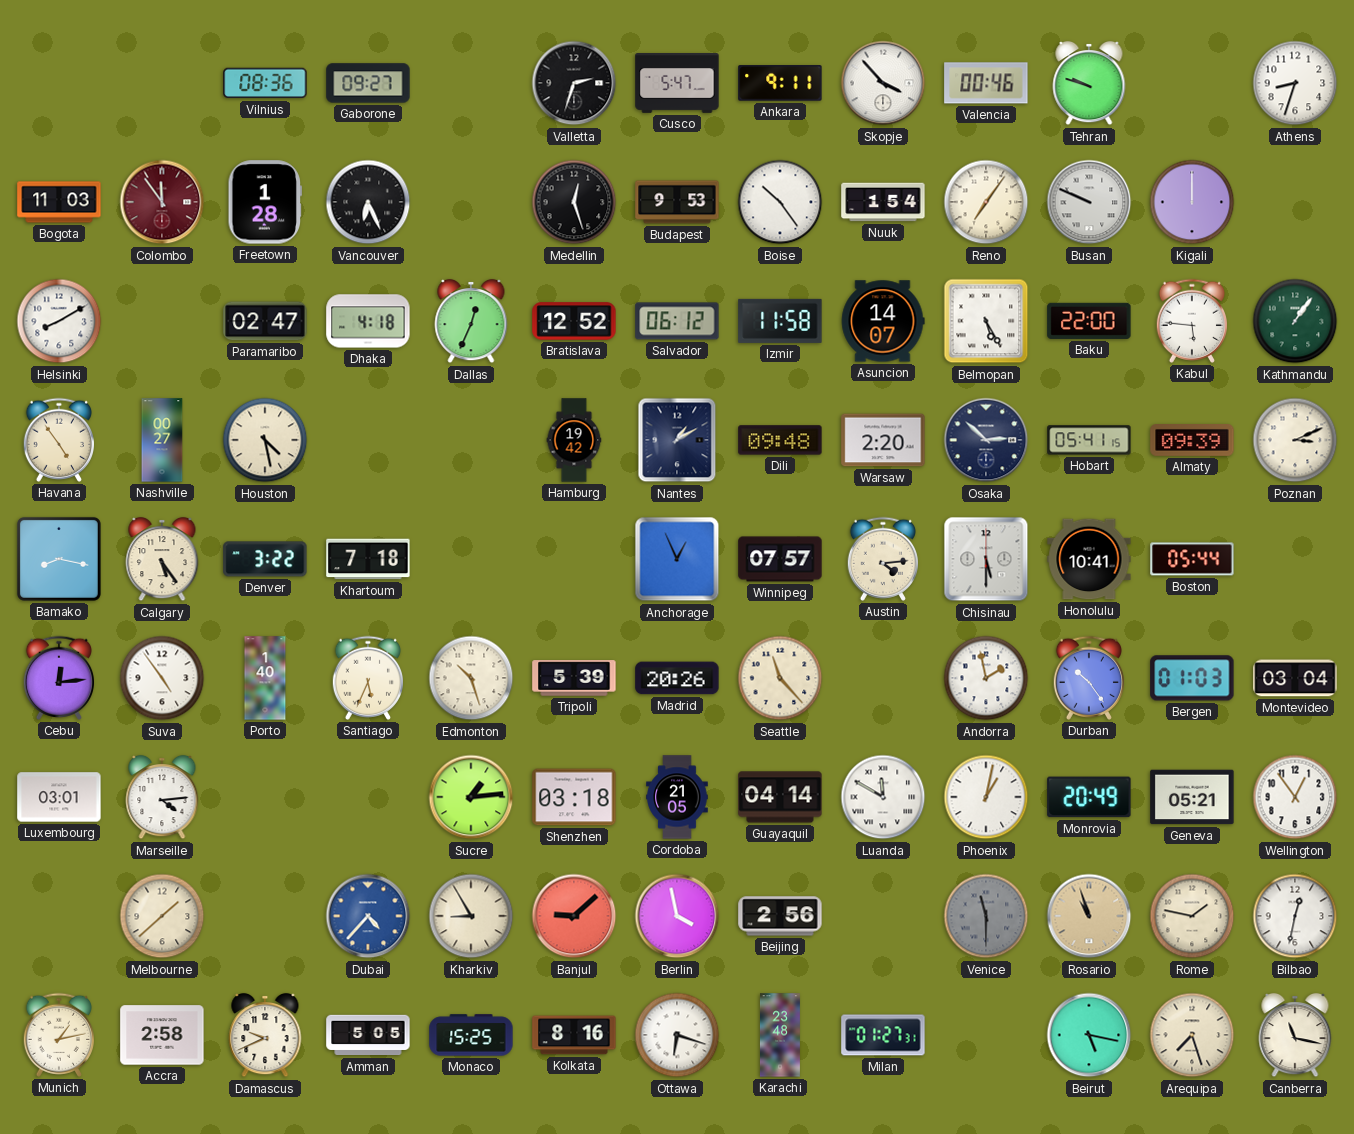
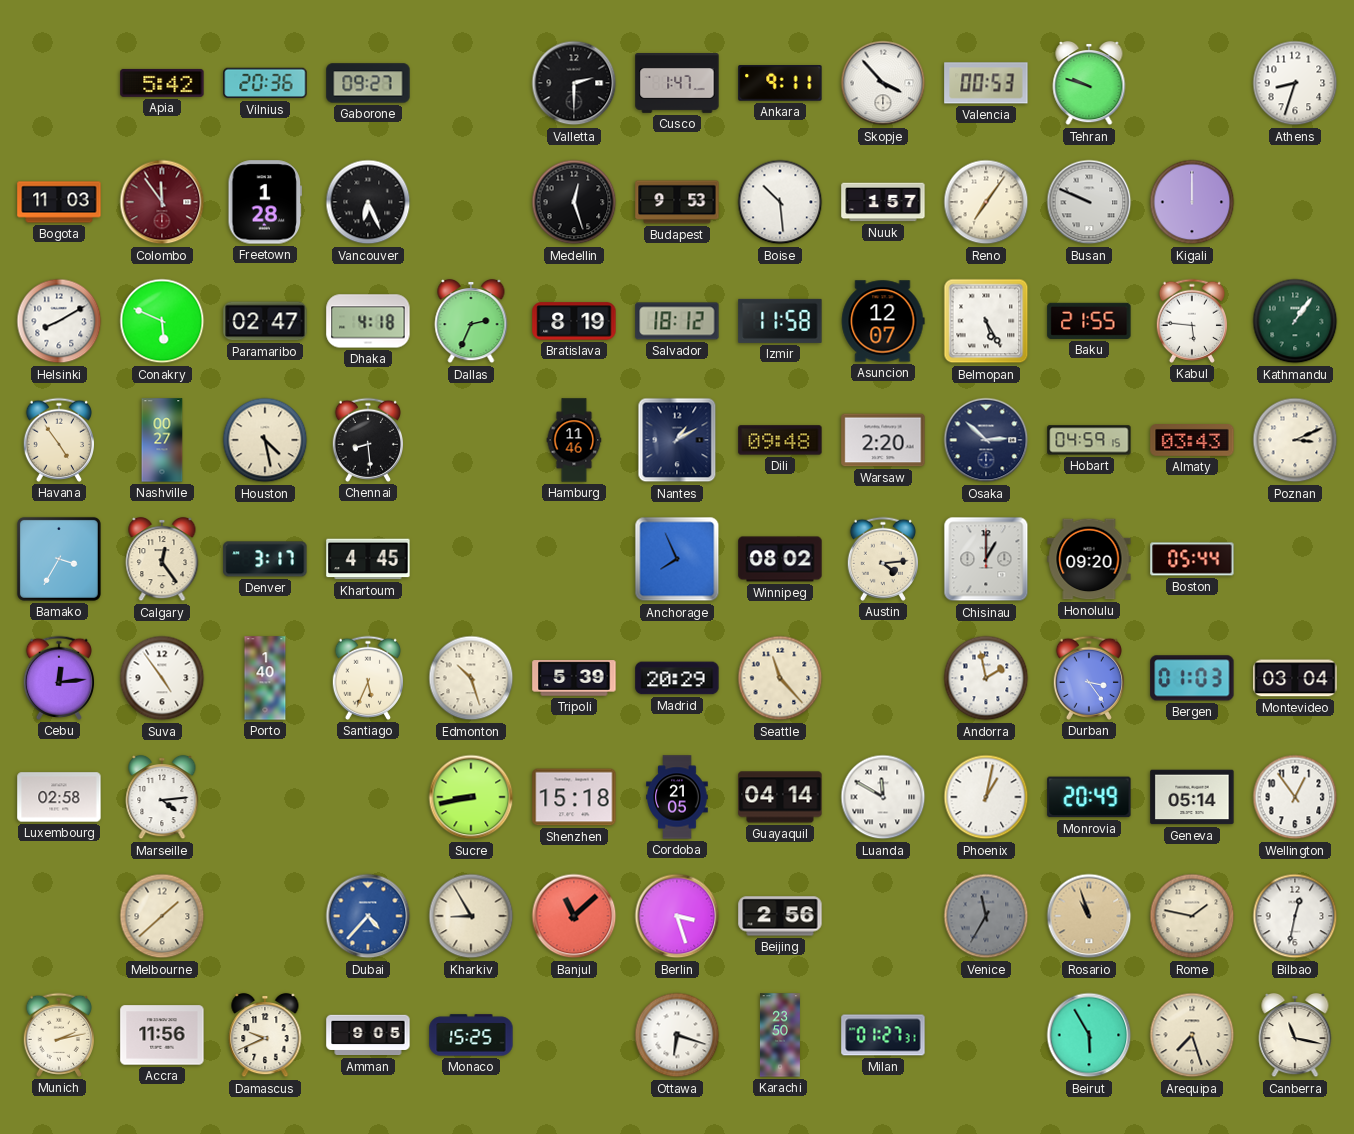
Apia: none -> 5:42 (162, 83)
Vilnius: 08:36 -> 20:36 (265, 83)
Valletta: 2:33 -> 2:30 (574, 83)
Cusco: 5:47 -> 1:47 (677, 84)
Valencia: 00:46 -> 00:53 (986, 83)
Boise: 10:24 -> 10:29 (780, 202)
Nuuk: 1:54 -> 1:57 (883, 202)
Conakry: none -> 5:49 (162, 321)
Dallas: 12:34 -> 2:34 (471, 321)
Bratislava: 12:52 -> 8:19 (574, 321)
Salvador: 06:12 -> 18:12 (677, 321)
Asuncion: 14:07 -> 12:07 (883, 321)
Baku: 22:00 -> 21:55 (1089, 321)
Chennai: none -> 8:29 (367, 440)
Hamburg: 19:42 -> 11:46 (574, 440)
Hobart: 05:41 -> 04:59 (1089, 440)
Almaty: 09:39 -> 03:43 (1192, 441)
Bamako: 8:17 -> 3:35 (59, 559)
Calgary: 5:24 -> 12:24 (162, 559)
Denver: 3:22 -> 3:17 (265, 559)
Khartoum: 7:18 -> 4:45 (368, 559)
Anchorage: 12:56 -> 7:56 (677, 559)
Winnipeg: 07:57 -> 08:02 (780, 559)
Chisinau: 5:30 -> 1:00 (986, 559)
Honolulu: 10:41 -> 09:20 (1089, 559)
Madrid: 20:26 -> 20:29 (677, 678)
Durban: 10:24 -> 3:24 (1088, 678)
Luxembourg: 03:01 -> 02:58 (59, 797)
Sucre: 1:14 -> 8:43 (471, 797)
Shenzhen: 03:18 -> 15:18 (574, 797)
Geneva: 05:21 -> 05:14 (1192, 797)
Banjul: 9:08 -> 11:08 (574, 916)
Berlin: 3:58 -> 3:27 (677, 916)
Venice: 11:30 -> 11:35 (986, 916)
Munich: 1:13 -> 2:13 (58, 1035)
Accra: 2:58 -> 11:56 (162, 1035)
Amman: 5:05 -> 9:05 (368, 1035)
Kolkata: 8:16 -> none (574, 1035)
Karachi: 23:48 -> 23:50 (780, 1035)
Beirut: 5:17 -> 5:55 (1089, 1035)
